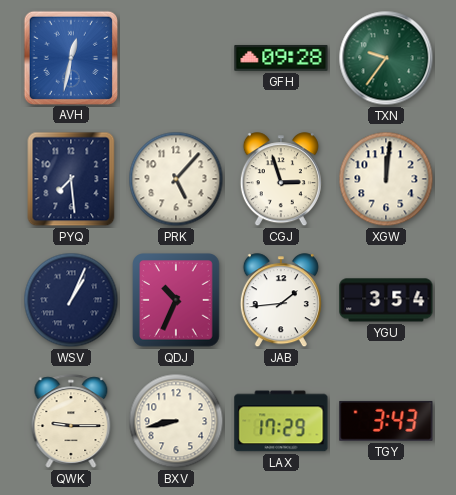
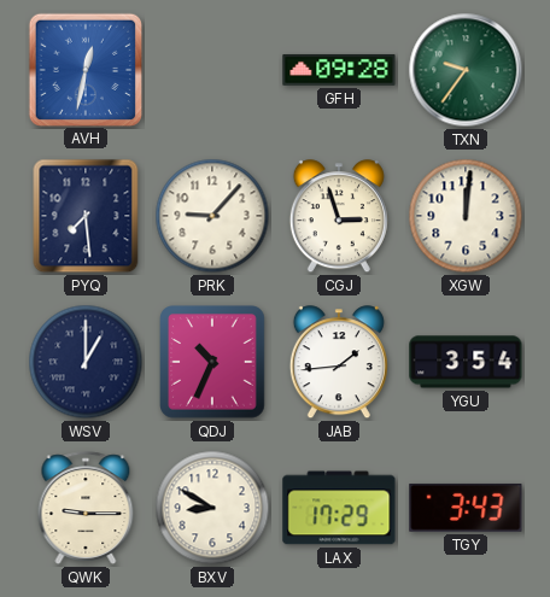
PRK: 5:07 -> 9:07 (212, 216)
WSV: 1:04 -> 1:00 (86, 362)
BXV: 8:43 -> 8:50 (212, 508)
